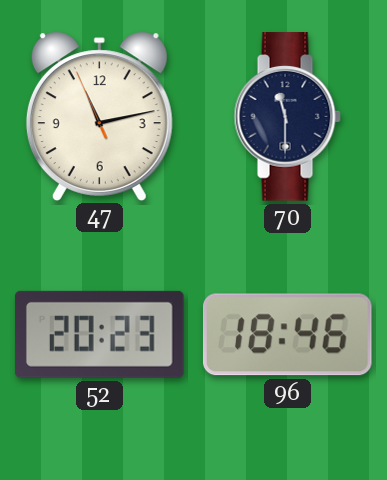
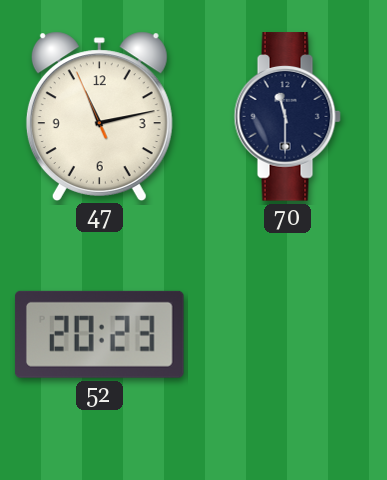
96: 18:46 -> none (287, 335)
